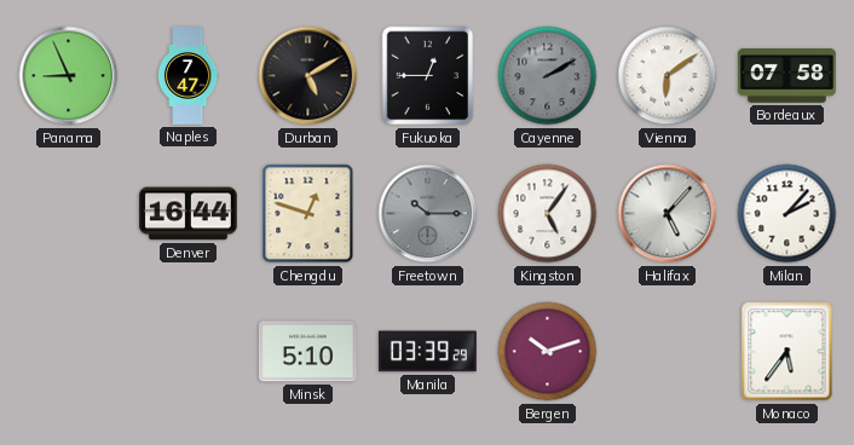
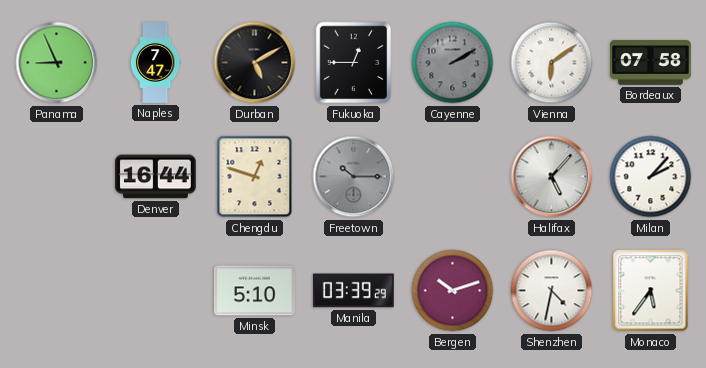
Kingston: 5:06 -> none (548, 214)
Shenzhen: none -> 4:32 (552, 291)
